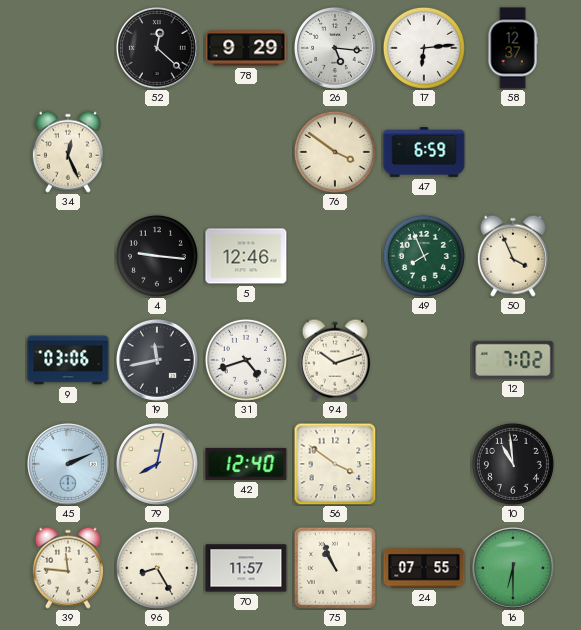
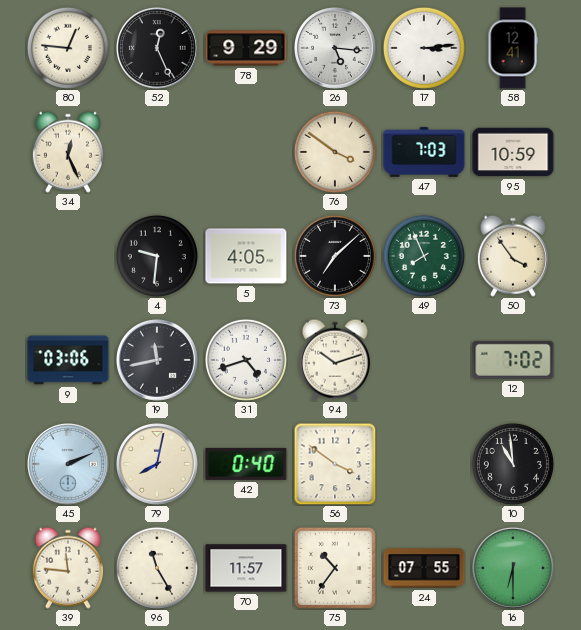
80: none -> 12:46 (68, 48)
52: 12:22 -> 12:26 (158, 49)
17: 6:14 -> 3:14 (424, 48)
58: 12:37 -> 12:41 (513, 48)
47: 6:59 -> 7:03 (424, 152)
95: none -> 10:59 (513, 152)
4: 9:16 -> 9:31 (157, 256)
5: 12:46 -> 4:05 (246, 256)
73: none -> 7:08 (335, 256)
50: 3:56 -> 3:54 (513, 256)
42: 12:40 -> 0:40 (246, 464)
96: 8:25 -> 11:25 (157, 568)
75: 10:56 -> 10:36 (335, 568)
